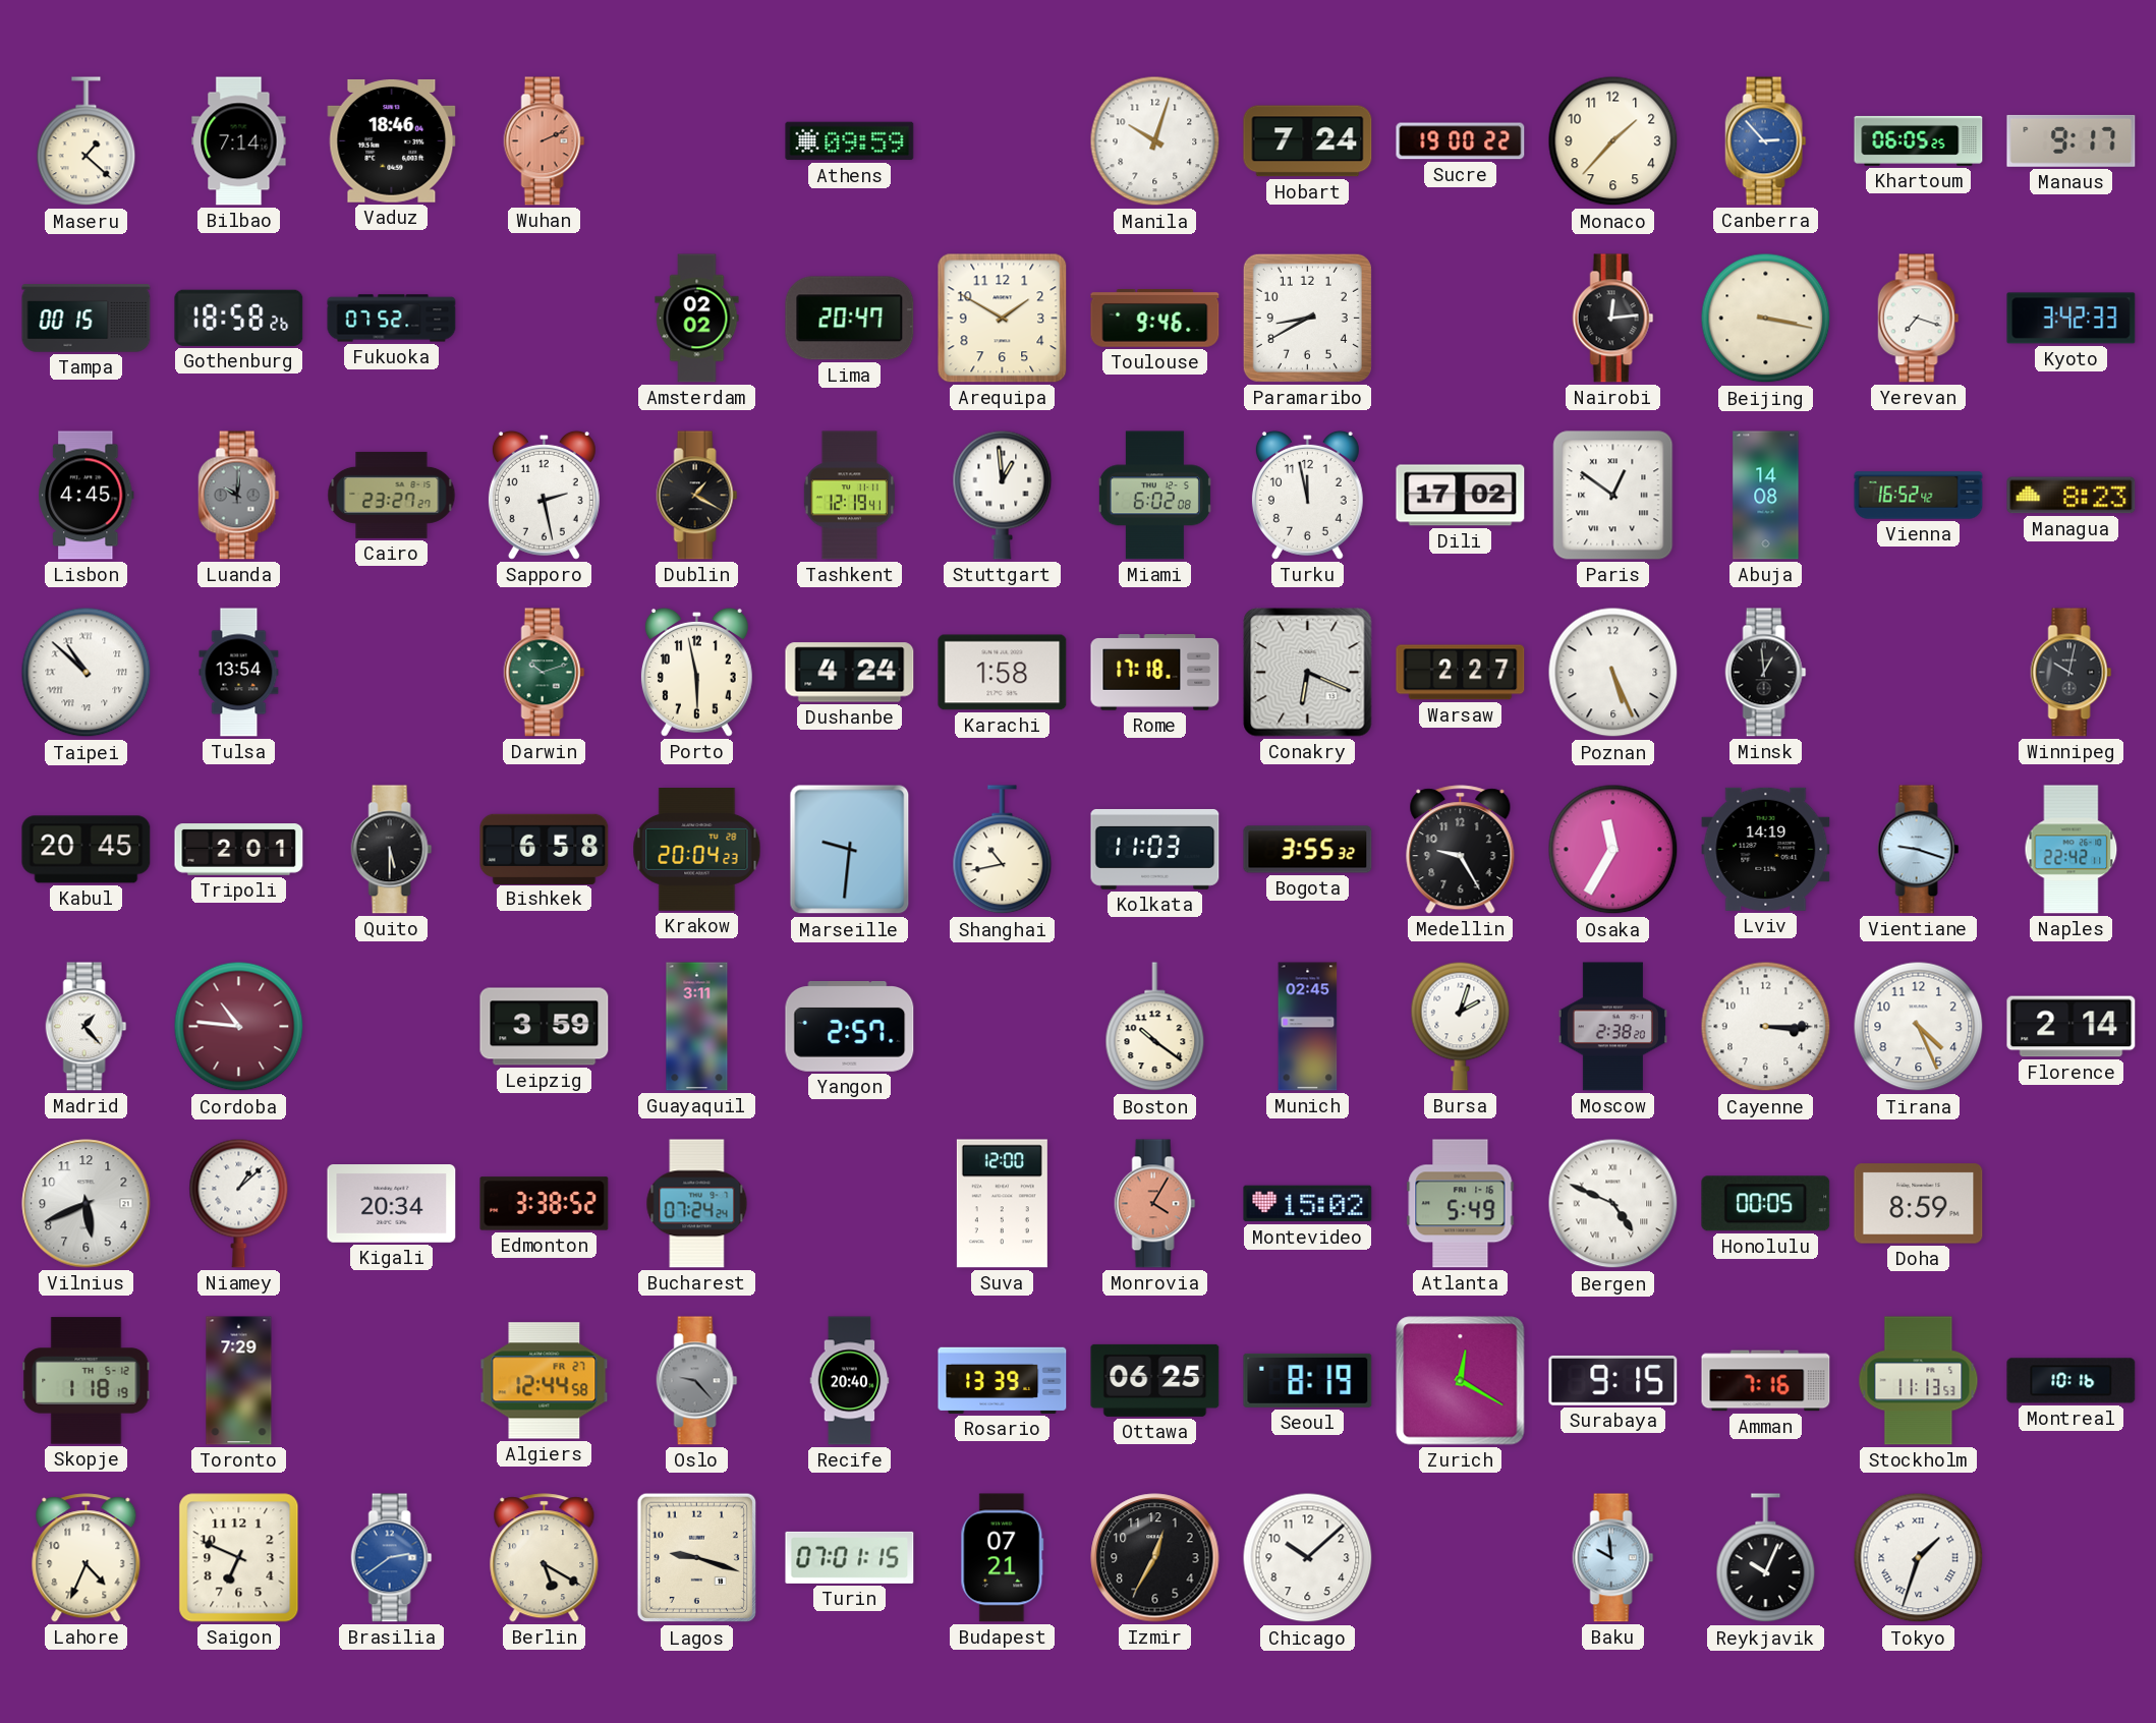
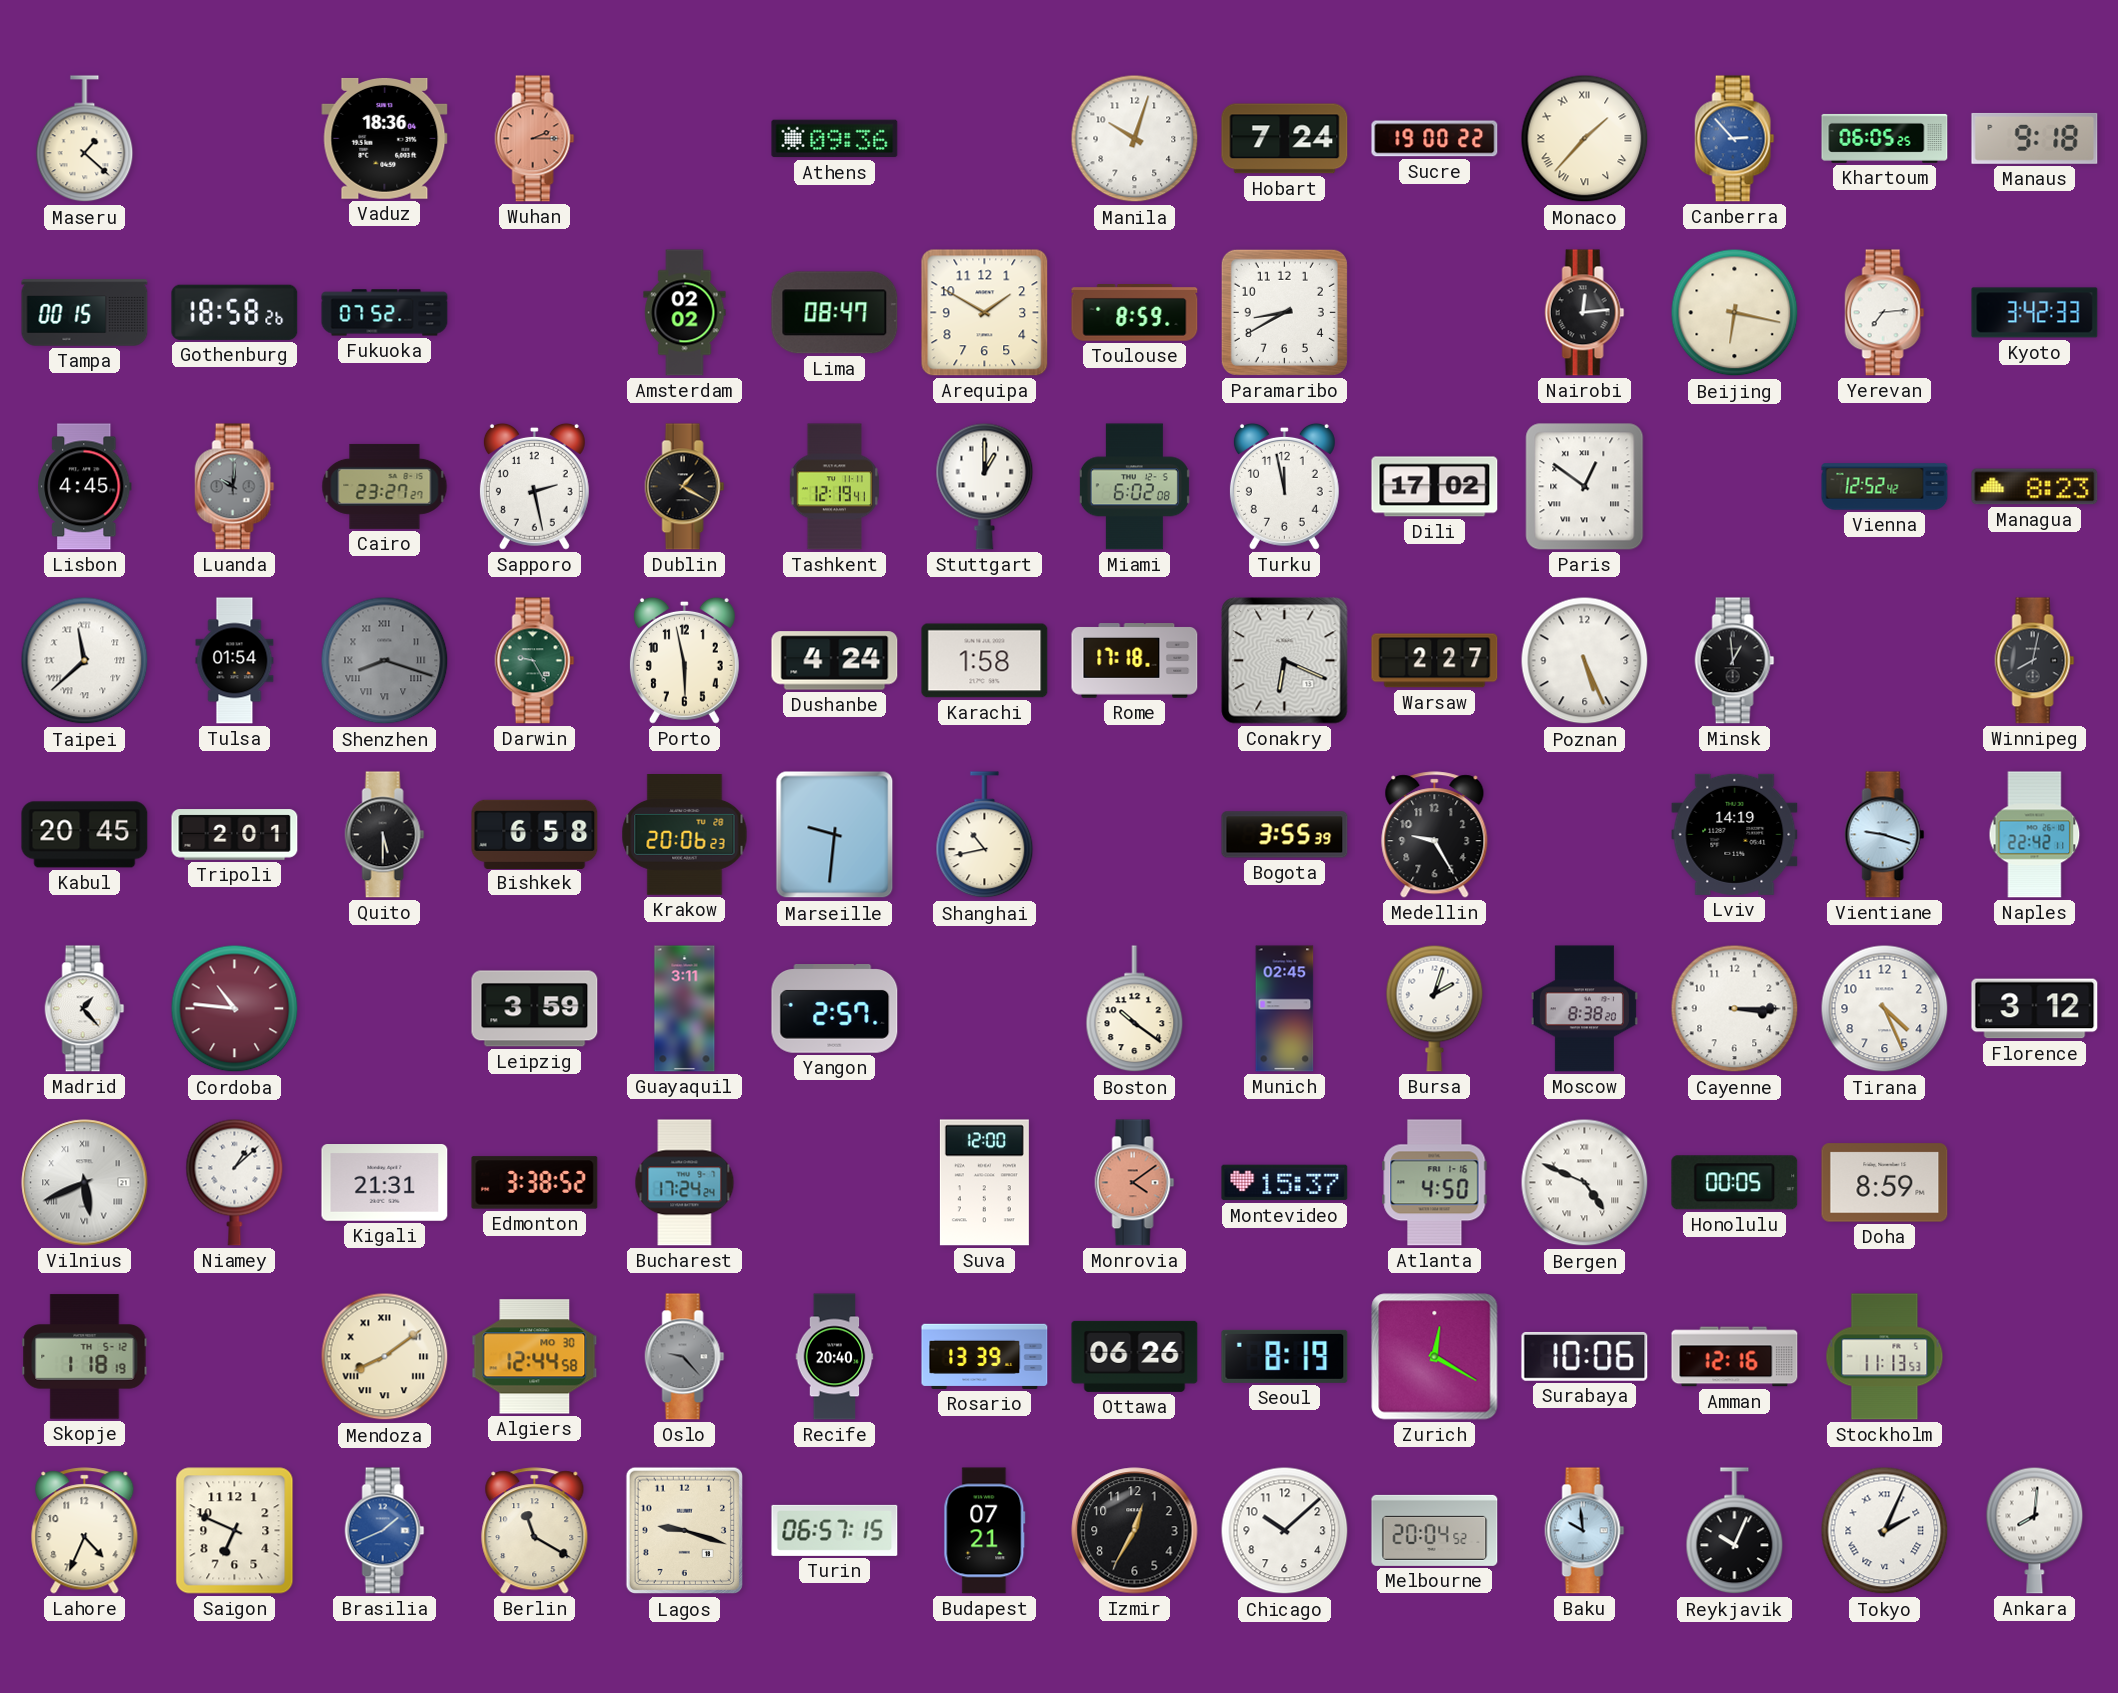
Bilbao: 7:14 -> none (239, 141)
Vaduz: 18:46 -> 18:36 (385, 138)
Wuhan: 2:11 -> 2:15 (535, 139)
Athens: 09:59 -> 09:36 (835, 139)
Monaco numerals: Arabic -> Roman (1585, 139)
Manaus: 9:17 -> 9:18 (2035, 138)
Lima: 20:47 -> 08:47 (835, 313)
Toulouse: 9:46 -> 8:59 (1135, 313)
Beijing: 3:17 -> 6:17 (1735, 313)
Yerevan: 7:18 -> 7:14 (1885, 313)
Stuttgart: 12:59 -> 1:00 (985, 486)
Abuja: 14:08 -> none (1766, 496)
Vienna: 16:52 -> 12:52 (1885, 487)
Taipei: 10:52 -> 11:38 (85, 661)
Tulsa: 13:54 -> 01:54 (235, 661)
Shenzhen: none -> 8:18 (385, 661)
Darwin: 10:12 -> 9:25 (535, 661)
Winnipeg: 10:02 -> 8:02 (2035, 661)
Krakow: 20:04 -> 20:06 (685, 835)
Kolkata: 11:03 -> none (1155, 849)
Bogota: 3:55:32 -> 3:55:39 (1285, 835)
Osaka: 11:35 -> none (1613, 850)
Moscow: 2:38 -> 8:38 (1584, 1009)
Florence: 2:14 -> 3:12 (2035, 1009)
Vilnius numerals: Arabic -> Roman (85, 1183)
Kigali: 20:34 -> 21:31 (385, 1183)
Bucharest: 07:24 -> 17:24 (685, 1183)
Monrovia: 4:05 -> 4:09 (1135, 1183)
Montevideo: 15:02 -> 15:37 (1285, 1183)
Atlanta: 5:49 -> 4:50 (1435, 1183)
Toronto: 7:29 -> none (239, 1381)
Mendoza: none -> 8:09 (385, 1357)
Algiers date: FR 27 -> MO 30 (535, 1357)
Ottawa: 06:25 -> 06:26 (1135, 1356)
Surabaya: 9:15 -> 10:06 (1585, 1356)
Amman: 7:16 -> 12:16 (1735, 1357)
Montreal: 10:16 -> none (2072, 1381)
Brasilia: 2:39 -> 1:41 (385, 1531)
Berlin: 5:20 -> 11:20 (535, 1531)
Turin: 07:01 -> 06:57 (835, 1530)
Melbourne: none -> 20:04 (1435, 1530)
Tokyo: 1:33 -> 2:04 (1885, 1531)
Ankara: none -> 8:01 (2035, 1530)
